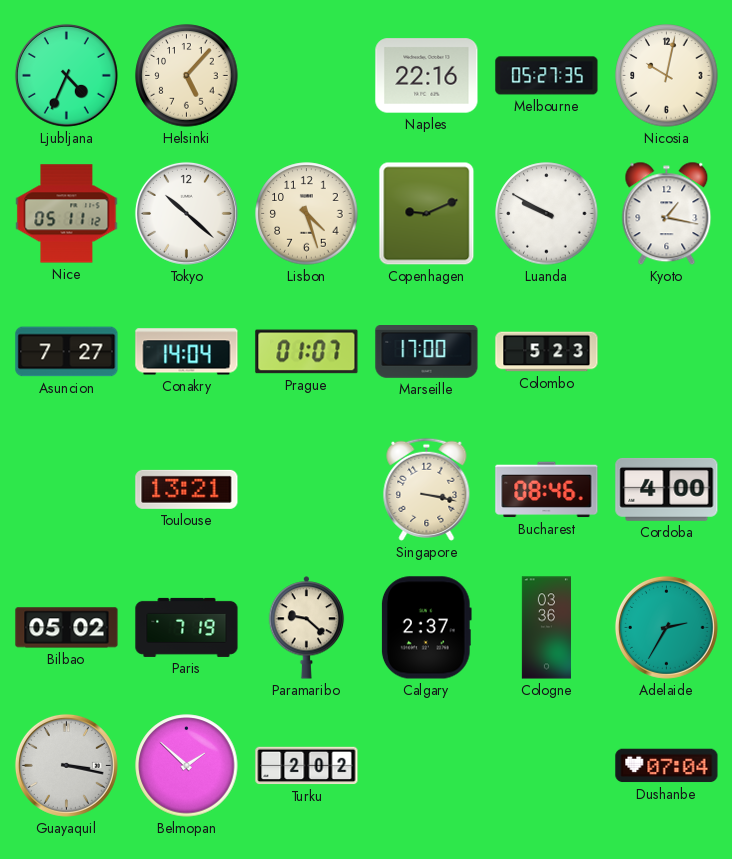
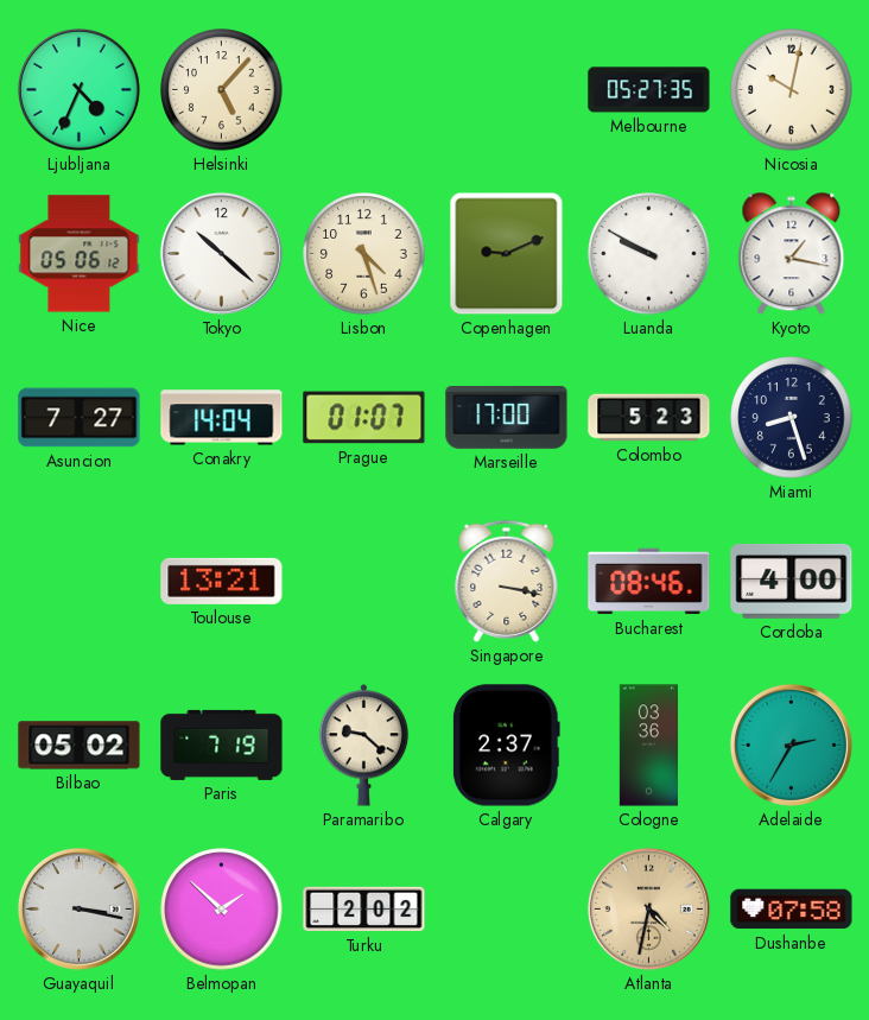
Naples: 22:16 -> none (427, 76)
Nice: 05:11 -> 05:06 (80, 254)
Miami: none -> 8:27 (792, 418)
Atlanta: none -> 4:32 (648, 908)
Dushanbe: 07:04 -> 07:58 (792, 910)
